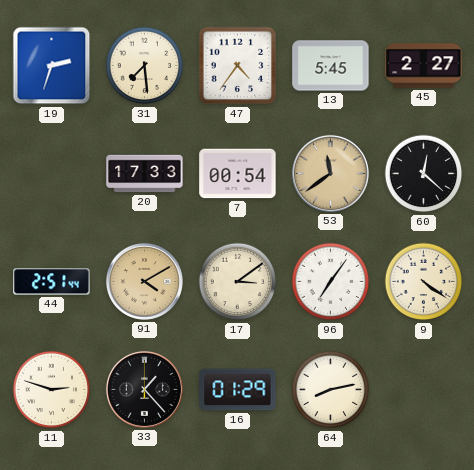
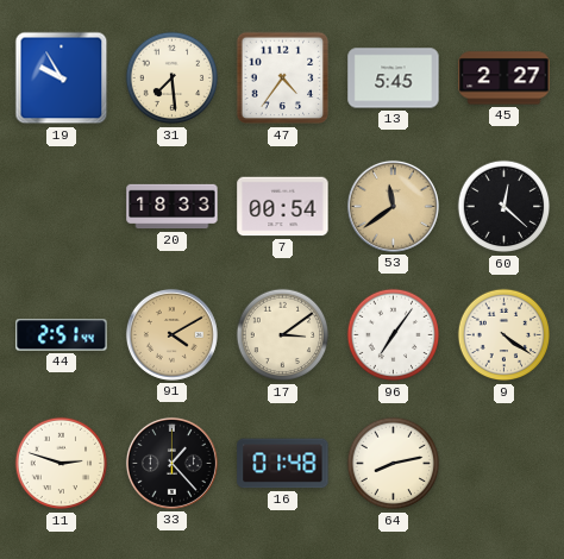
19: 2:33 -> 9:55 (62, 78)
20: 17:33 -> 18:33 (173, 207)
16: 01:29 -> 01:48 (283, 464)
